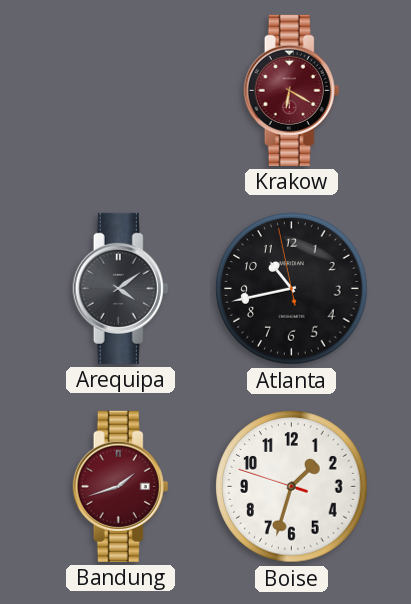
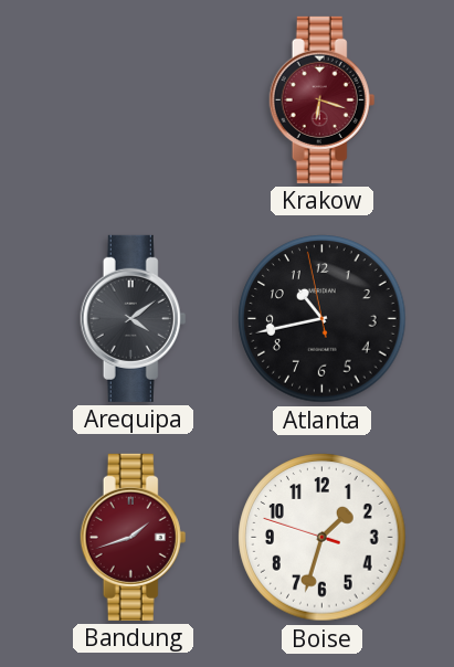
Krakow: 6:20 -> 6:18 (323, 99)
